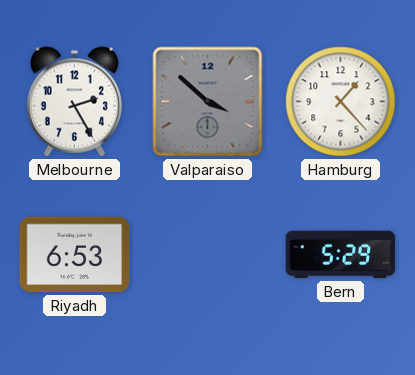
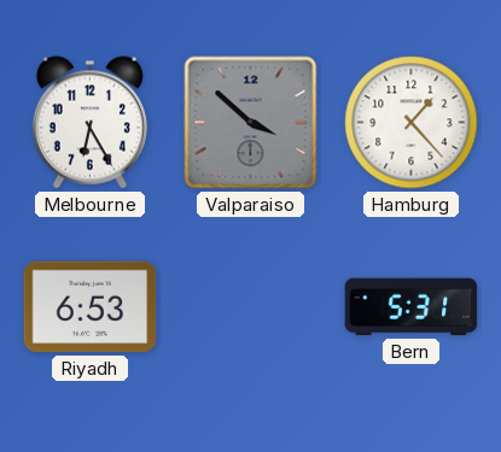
Melbourne: 2:25 -> 6:25 (89, 123)
Bern: 5:29 -> 5:31 (412, 307)
